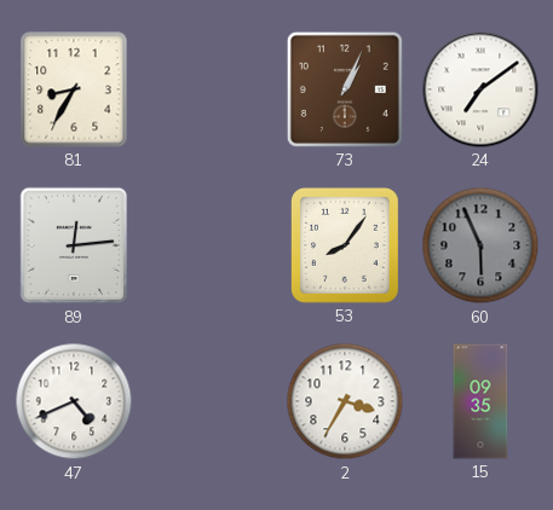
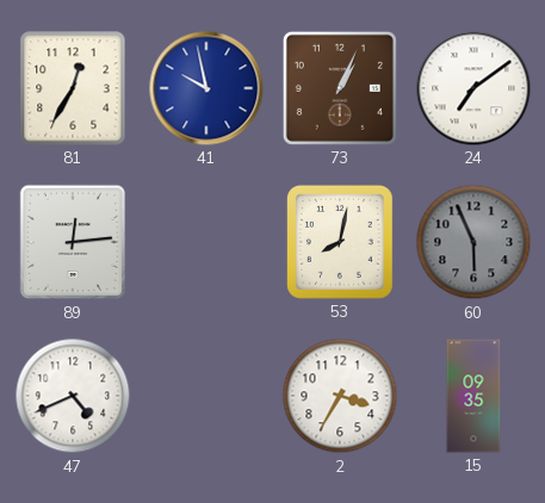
81: 8:35 -> 12:35 (73, 88)
41: none -> 9:58 (206, 88)
53: 8:06 -> 8:02 (340, 242)
